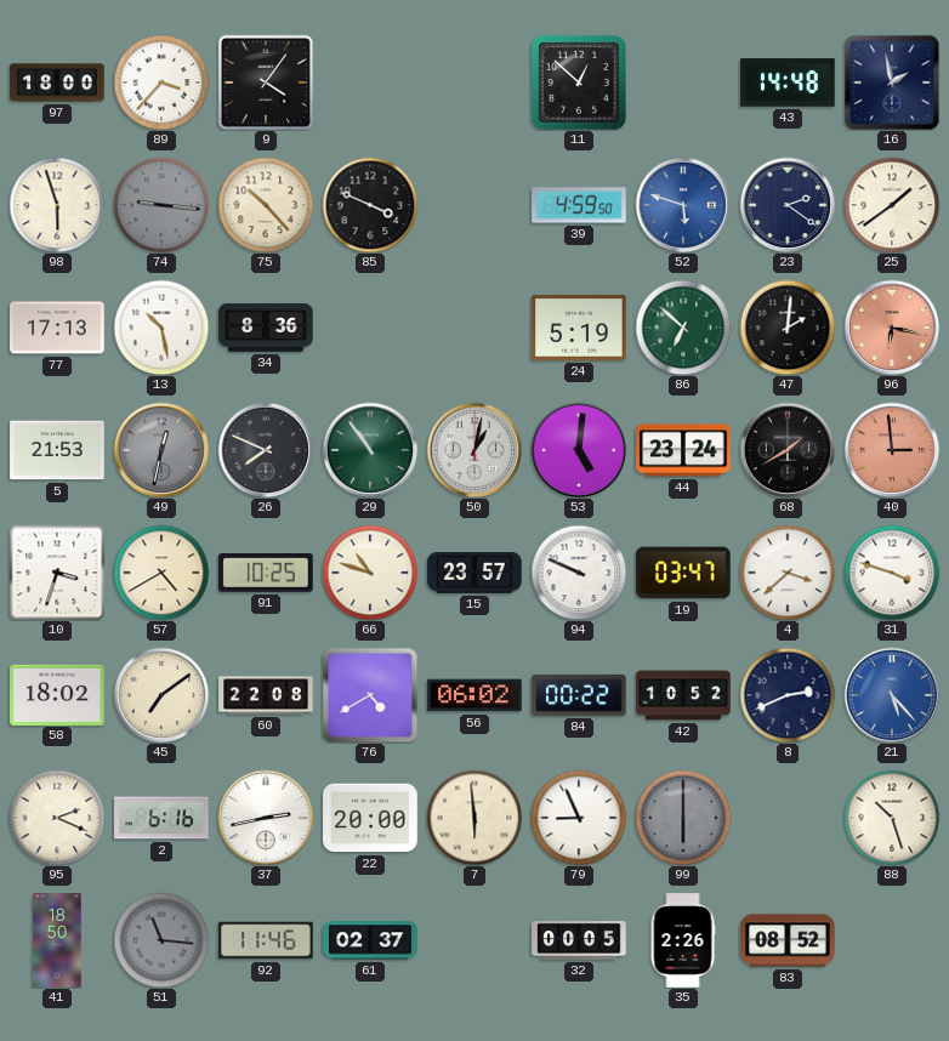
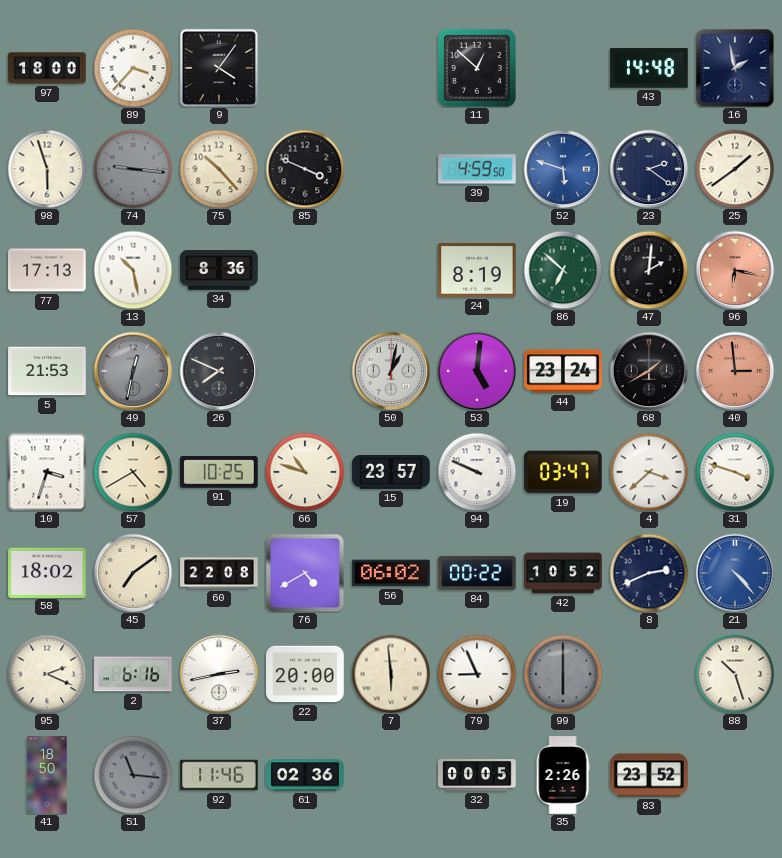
24: 5:19 -> 8:19 (477, 270)
29: 10:54 -> none (370, 450)
21: 5:23 -> 4:23 (735, 573)
61: 02:37 -> 02:36 (305, 775)
83: 08:52 -> 23:52 (649, 775)
